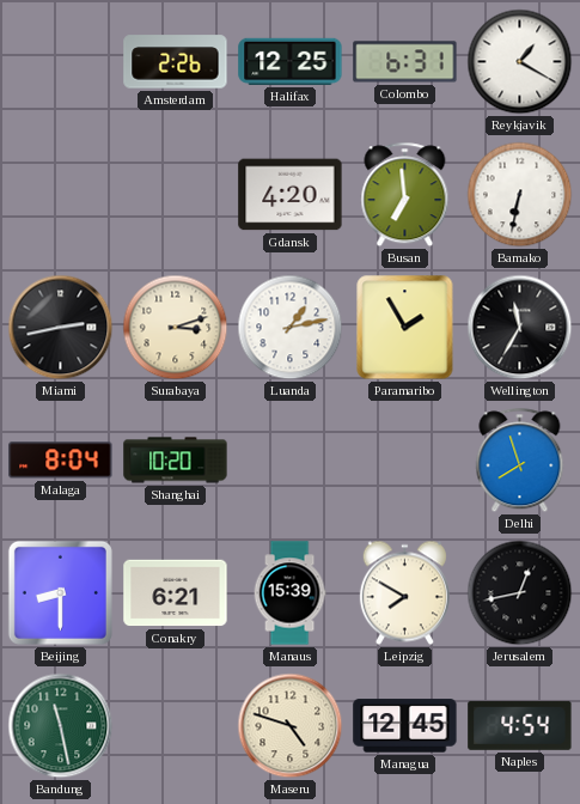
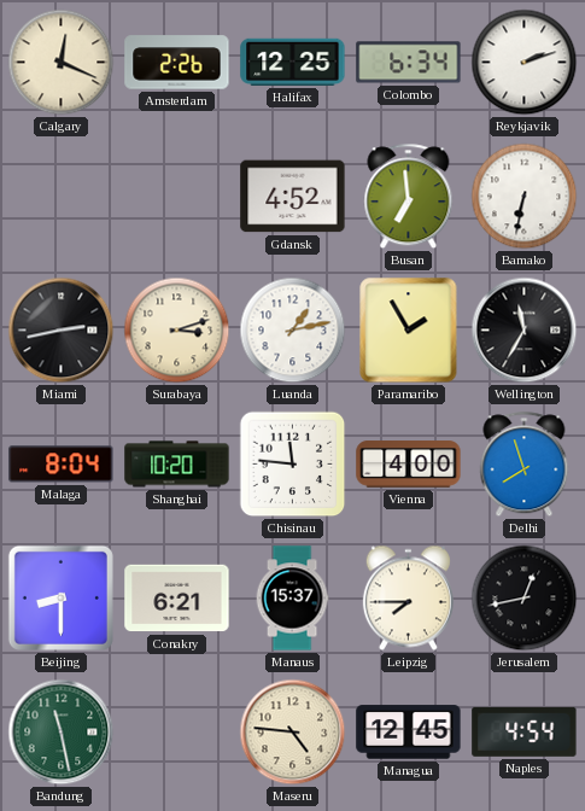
Calgary: none -> 12:19 (62, 63)
Colombo: 6:31 -> 6:34 (409, 63)
Reykjavik: 1:20 -> 2:12 (525, 63)
Gdansk: 4:20 -> 4:52 (293, 197)
Chisinau: none -> 11:46 (293, 465)
Vienna: none -> 4:00 (409, 465)
Manaus: 15:39 -> 15:37 (292, 599)
Leipzig: 7:50 -> 7:45 (408, 599)
Maseru: 4:48 -> 4:46 (293, 733)
